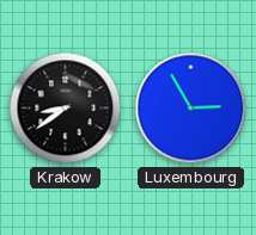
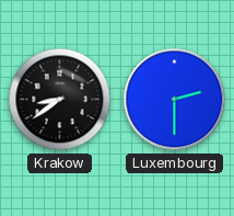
Luxembourg: 2:55 -> 2:30 (175, 100)
